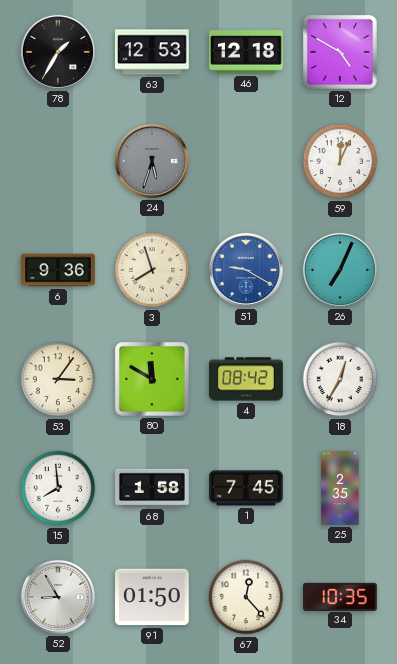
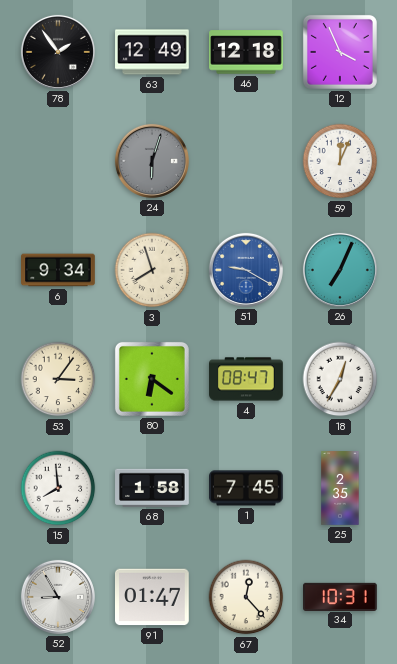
78: 1:35 -> 1:54 (58, 52)
63: 12:53 -> 12:49 (152, 52)
12: 4:50 -> 3:56 (340, 52)
24: 5:33 -> 6:03 (152, 161)
6: 9:36 -> 9:34 (58, 270)
80: 11:50 -> 6:21 (152, 379)
4: 08:42 -> 08:47 (246, 379)
91: 01:50 -> 01:47 (152, 597)
34: 10:35 -> 10:31 (340, 596)
